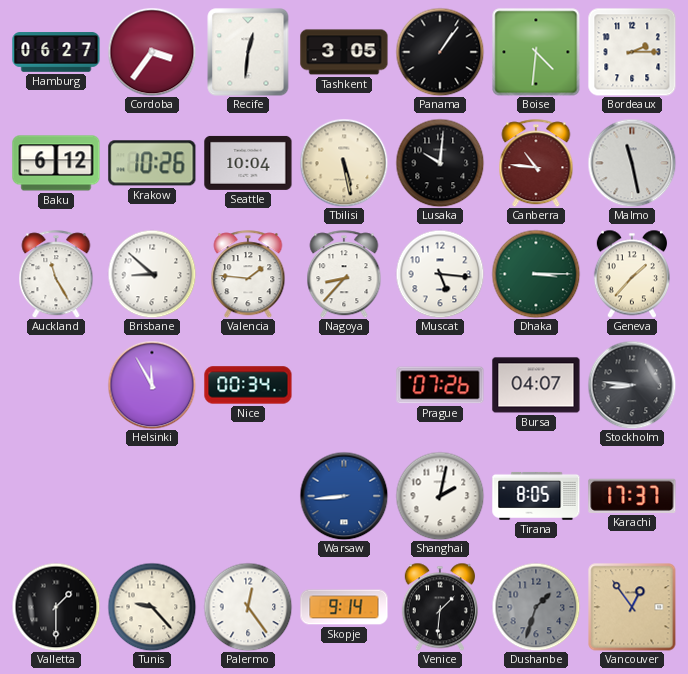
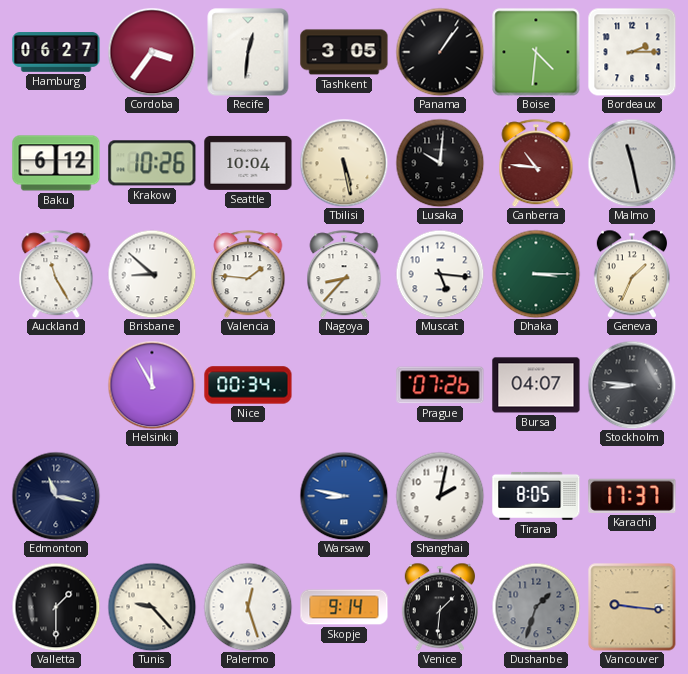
Geneva: 1:37 -> 1:34 (632, 274)
Edmonton: none -> 11:17 (56, 496)
Warsaw: 8:44 -> 8:47 (344, 496)
Palermo: 12:24 -> 12:27 (248, 607)
Vancouver: 12:54 -> 9:16 (632, 607)
